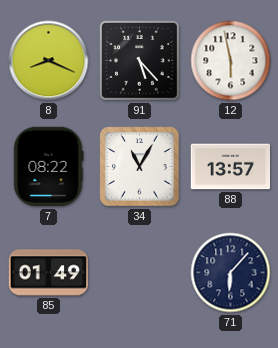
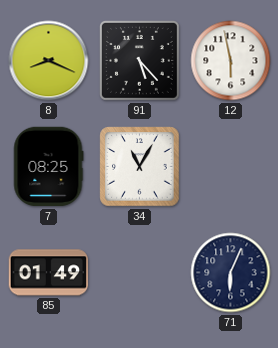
7: 08:22 -> 08:25 (48, 167)
88: 13:57 -> none (231, 167)
71: 6:07 -> 6:04 (231, 273)
